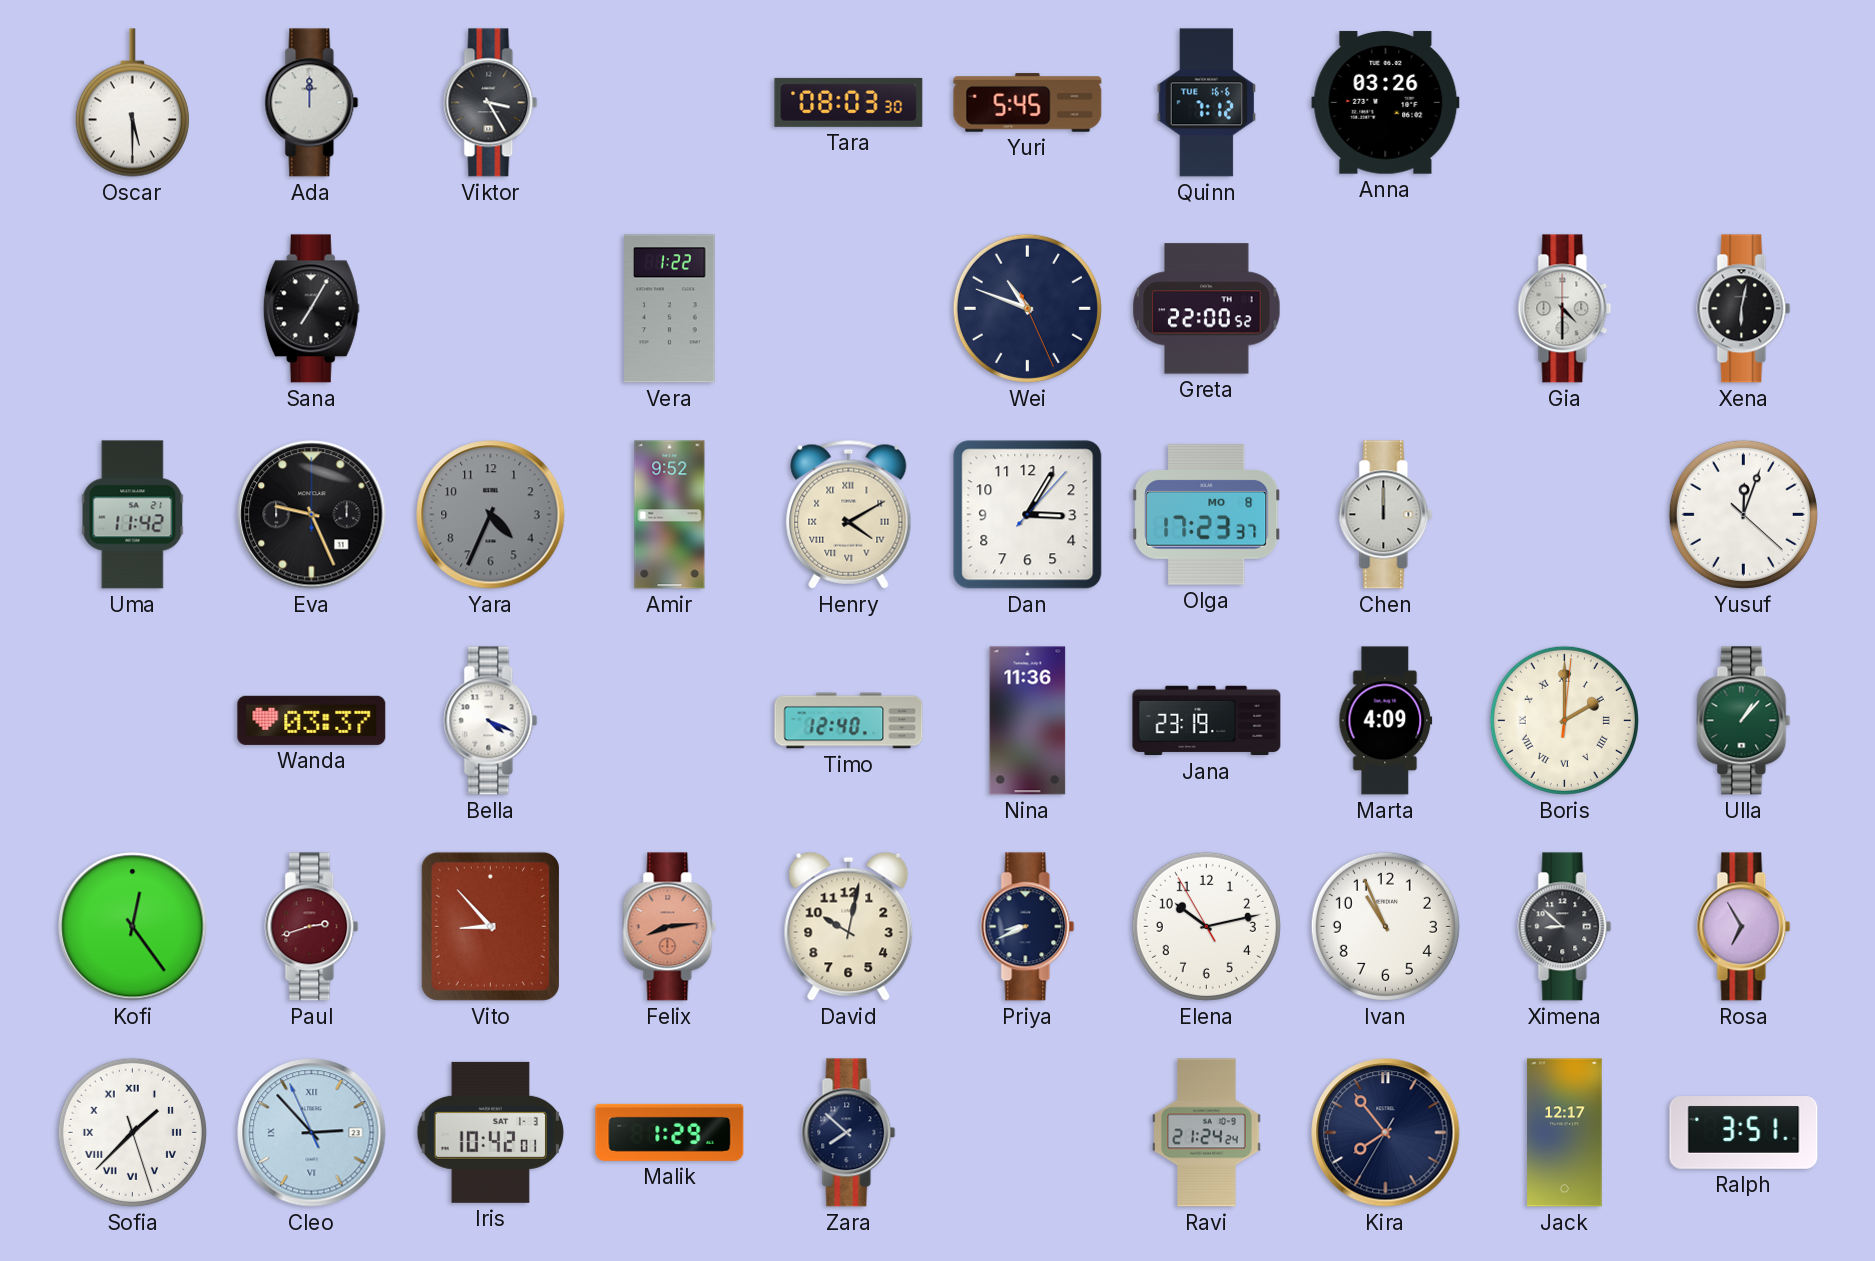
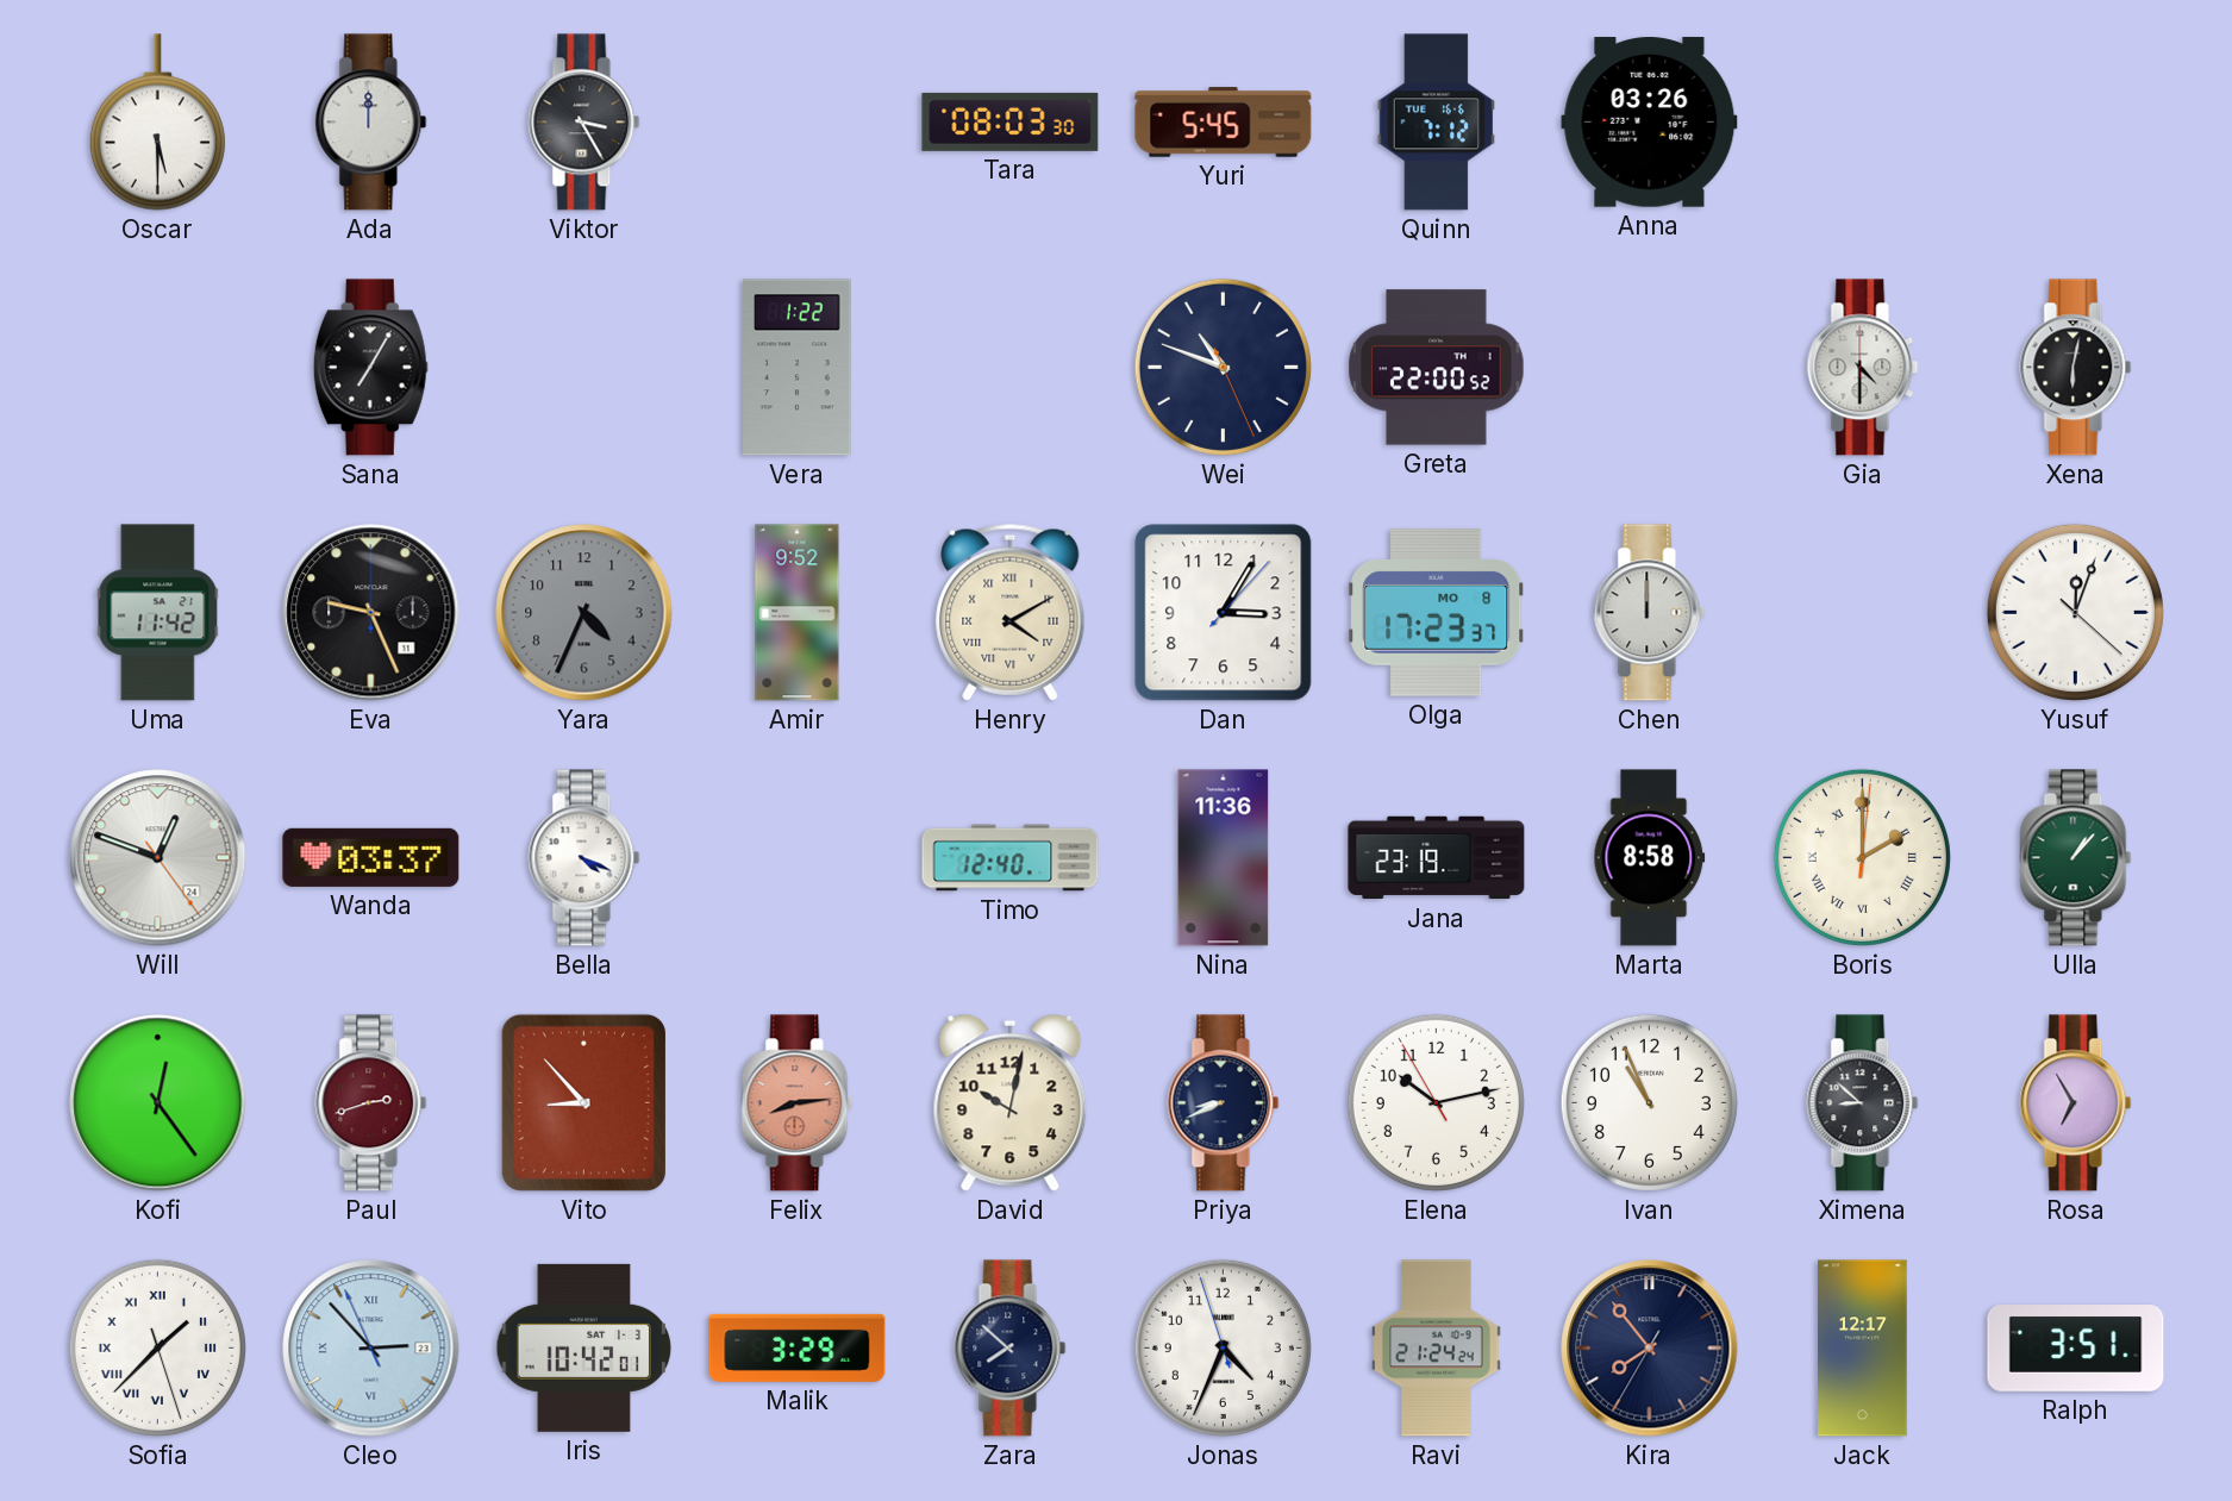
Will: none -> 12:48 (158, 858)
Marta: 4:09 -> 8:58 (1650, 858)
Malik: 1:29 -> 3:29 (798, 1347)
Jonas: none -> 4:33 (1223, 1347)
